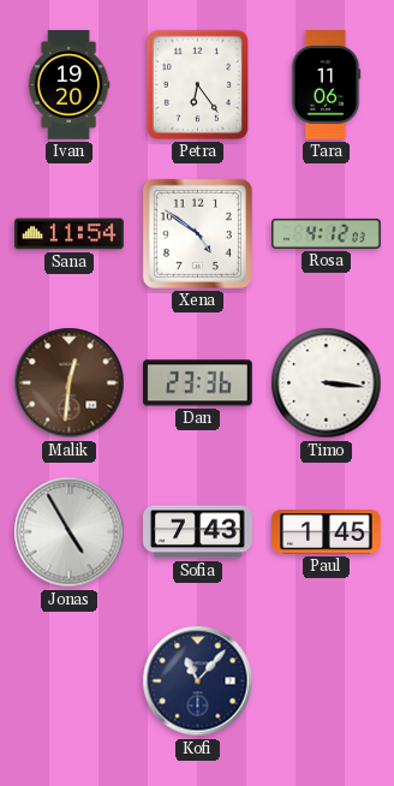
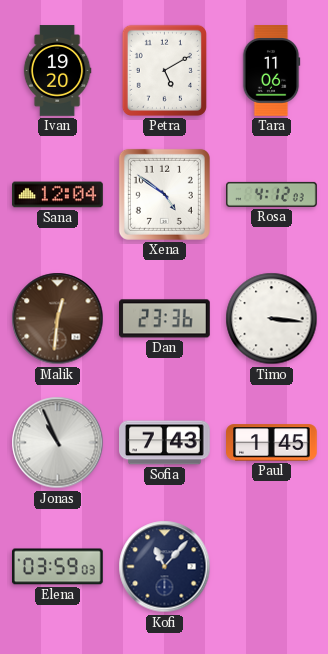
Petra: 6:24 -> 5:10 (164, 70)
Sana: 11:54 -> 12:04 (58, 195)
Jonas: 4:55 -> 10:56 (58, 443)
Elena: none -> 03:59 (58, 567)
